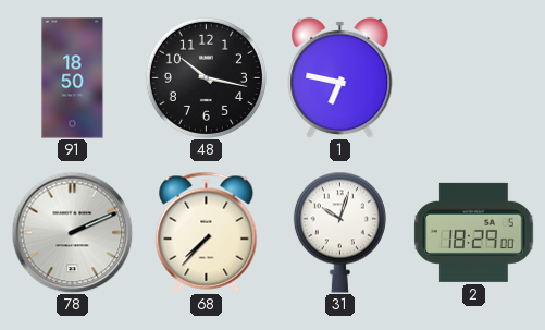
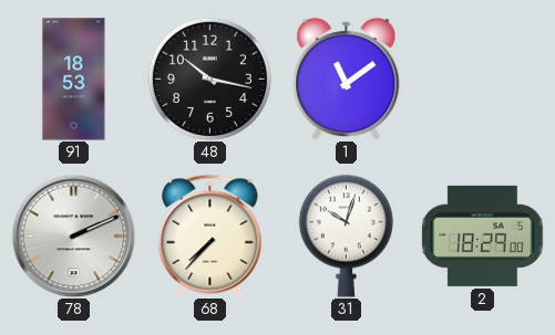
91: 18:50 -> 18:53 (74, 80)
1: 6:47 -> 11:09 (347, 78)
